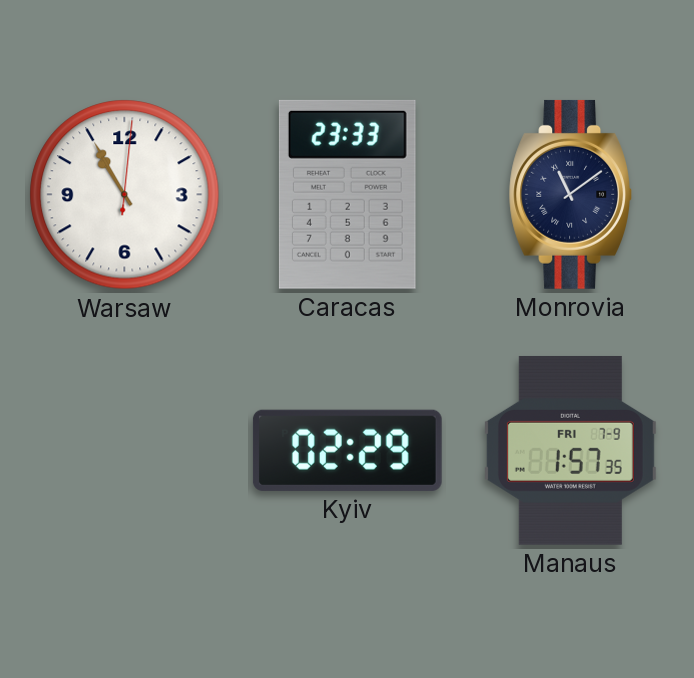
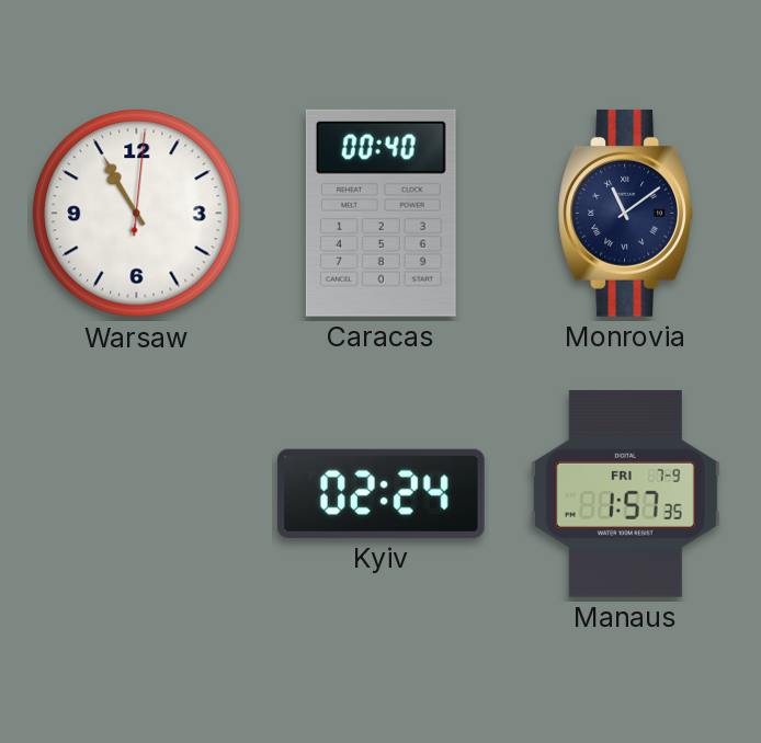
Caracas: 23:33 -> 00:40 (380, 213)
Kyiv: 02:29 -> 02:24 (380, 493)
